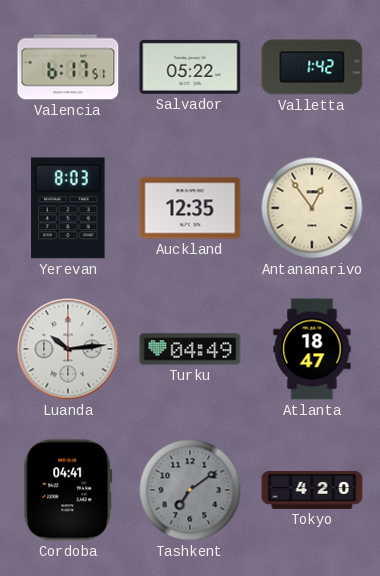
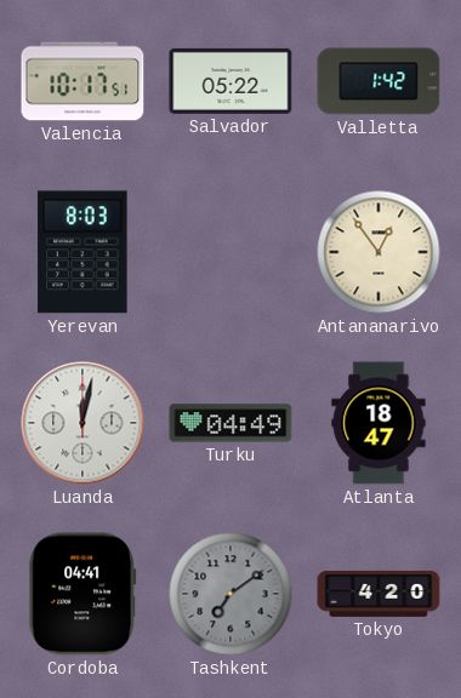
Valencia: 6:17 -> 10:17 (82, 81)
Auckland: 12:35 -> none (190, 208)
Luanda: 10:14 -> 12:02 (82, 423)
